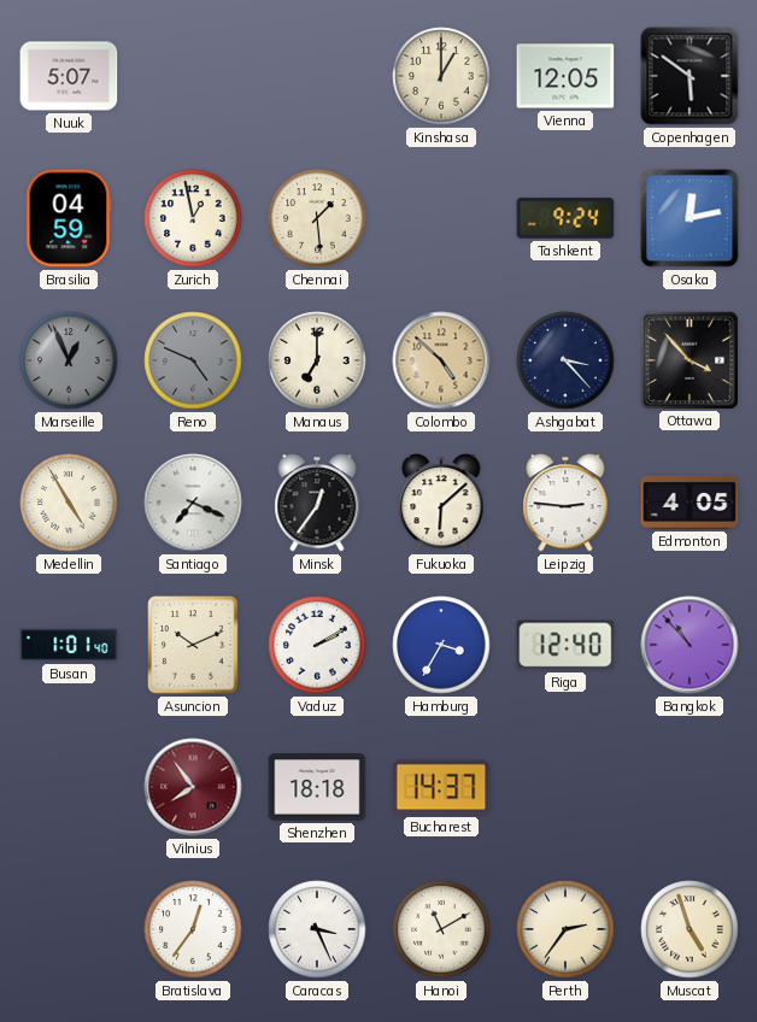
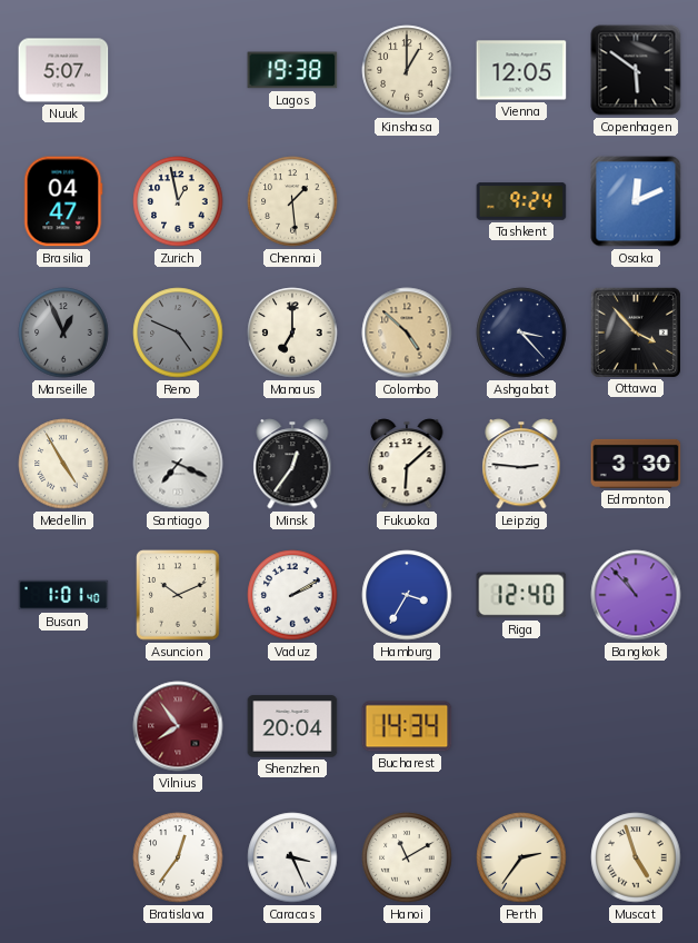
Lagos: none -> 19:38 (292, 70)
Brasilia: 04:59 -> 04:47 (63, 201)
Osaka: 12:13 -> 12:11 (636, 201)
Edmonton: 4:05 -> 3:30 (636, 464)
Shenzhen: 18:18 -> 20:04 (292, 726)
Bucharest: 14:37 -> 14:34 (407, 726)
